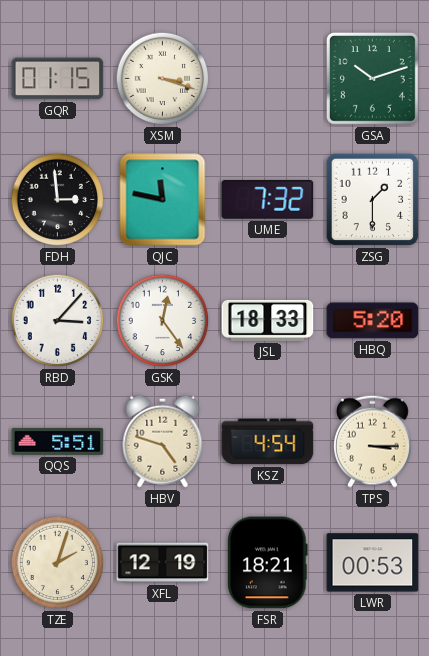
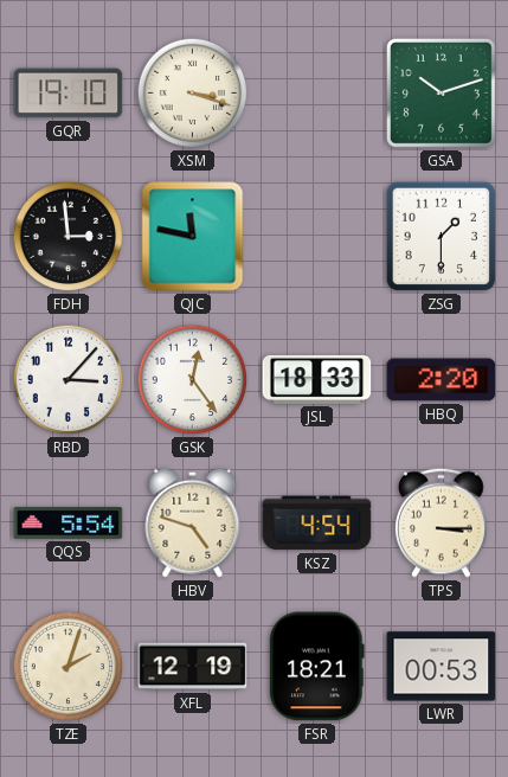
GQR: 01:15 -> 19:10 (69, 94)
UME: 7:32 -> none (268, 200)
HBQ: 5:20 -> 2:20 (442, 380)
QQS: 5:51 -> 5:54 (69, 522)
